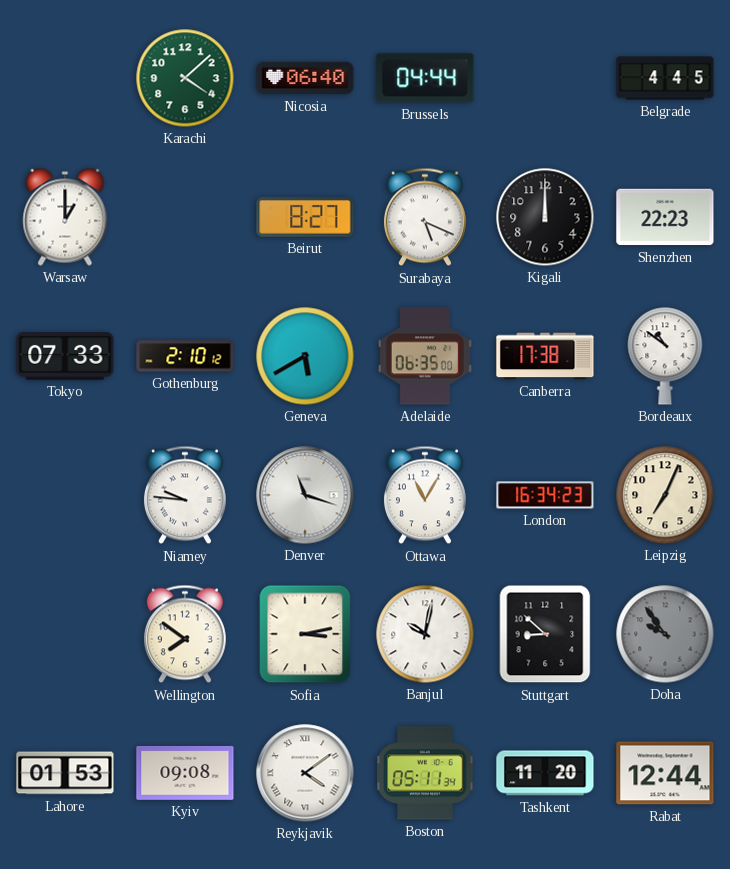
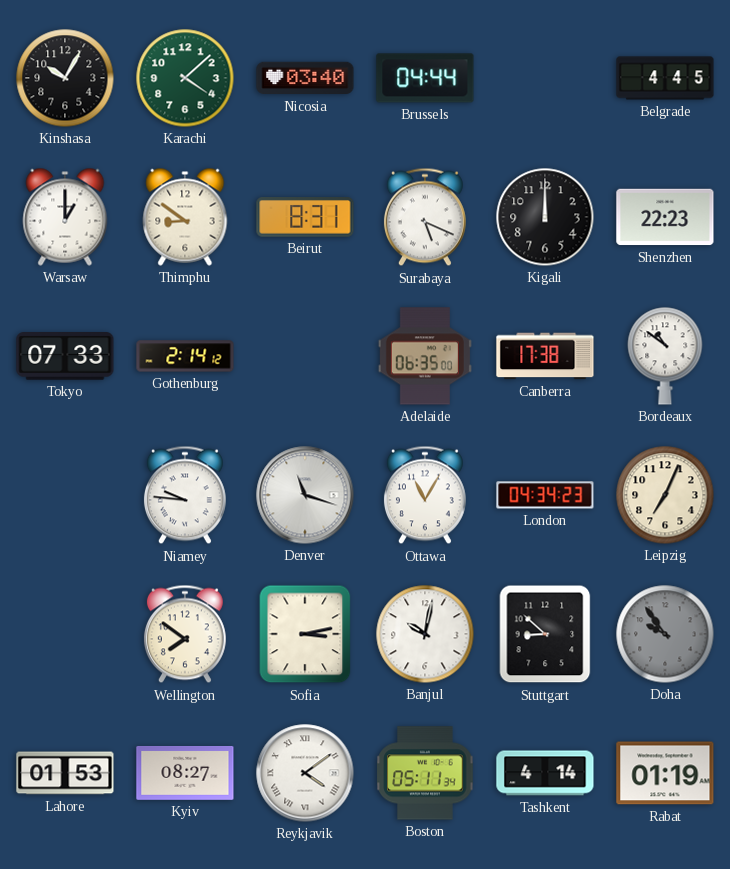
Kinshasa: none -> 10:05 (65, 78)
Nicosia: 06:40 -> 03:40 (305, 78)
Thimphu: none -> 8:51 (185, 217)
Beirut: 8:27 -> 8:31 (305, 218)
Gothenburg: 2:10 -> 2:14 (185, 356)
Geneva: 5:40 -> none (305, 356)
London: 16:34 -> 04:34 (545, 495)
Kyiv: 09:08 -> 08:27 (185, 773)
Tashkent: 11:20 -> 4:14 (545, 773)
Rabat: 12:44 -> 01:19 (665, 773)
